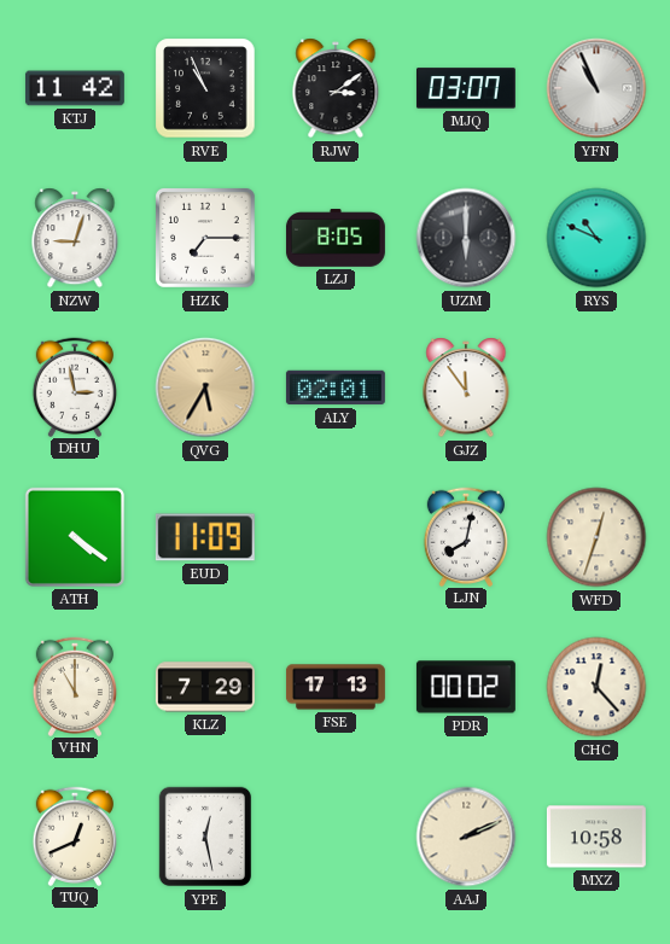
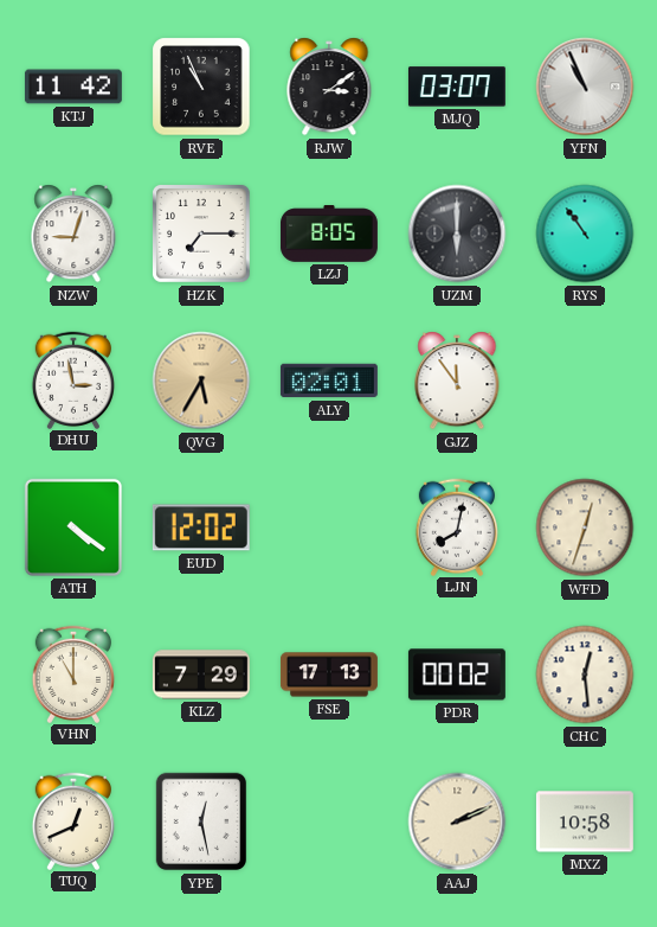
RYS: 10:49 -> 10:54 (585, 234)
EUD: 11:09 -> 12:02 (201, 528)
CHC: 12:23 -> 12:29 (585, 675)
